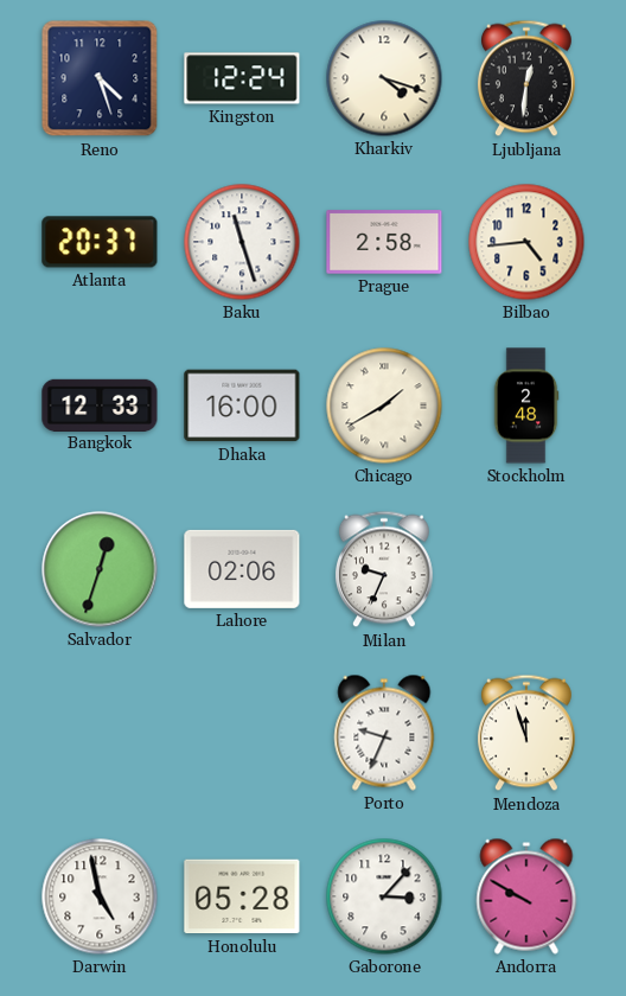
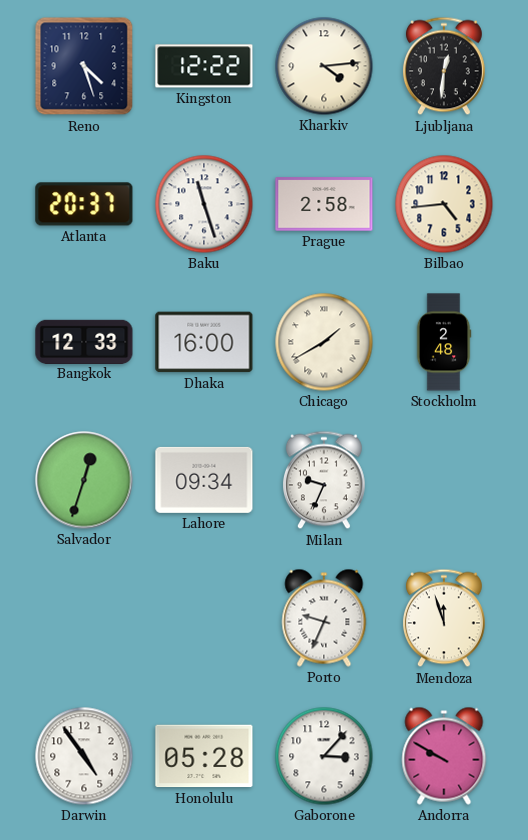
Kingston: 12:24 -> 12:22 (204, 66)
Kharkiv: 4:18 -> 4:14 (324, 66)
Lahore: 02:06 -> 09:34 (204, 480)
Darwin: 4:58 -> 4:54 (84, 756)
